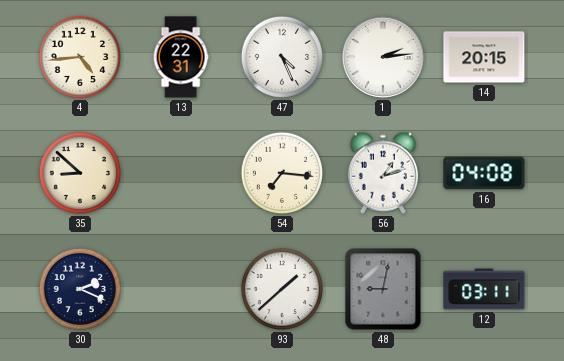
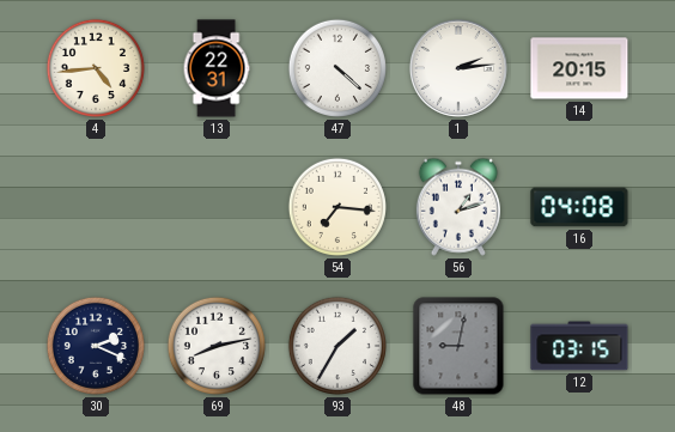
47: 4:26 -> 4:22 (337, 68)
35: 8:52 -> none (80, 173)
69: none -> 8:13 (217, 346)
93: 1:38 -> 1:35 (337, 346)
12: 03:11 -> 03:15 (579, 346)
